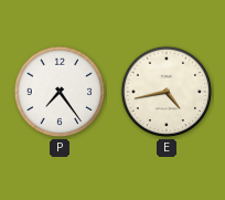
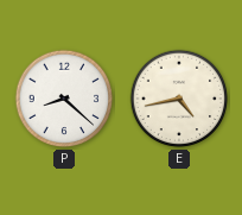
P: 7:24 -> 8:22 (64, 99)
